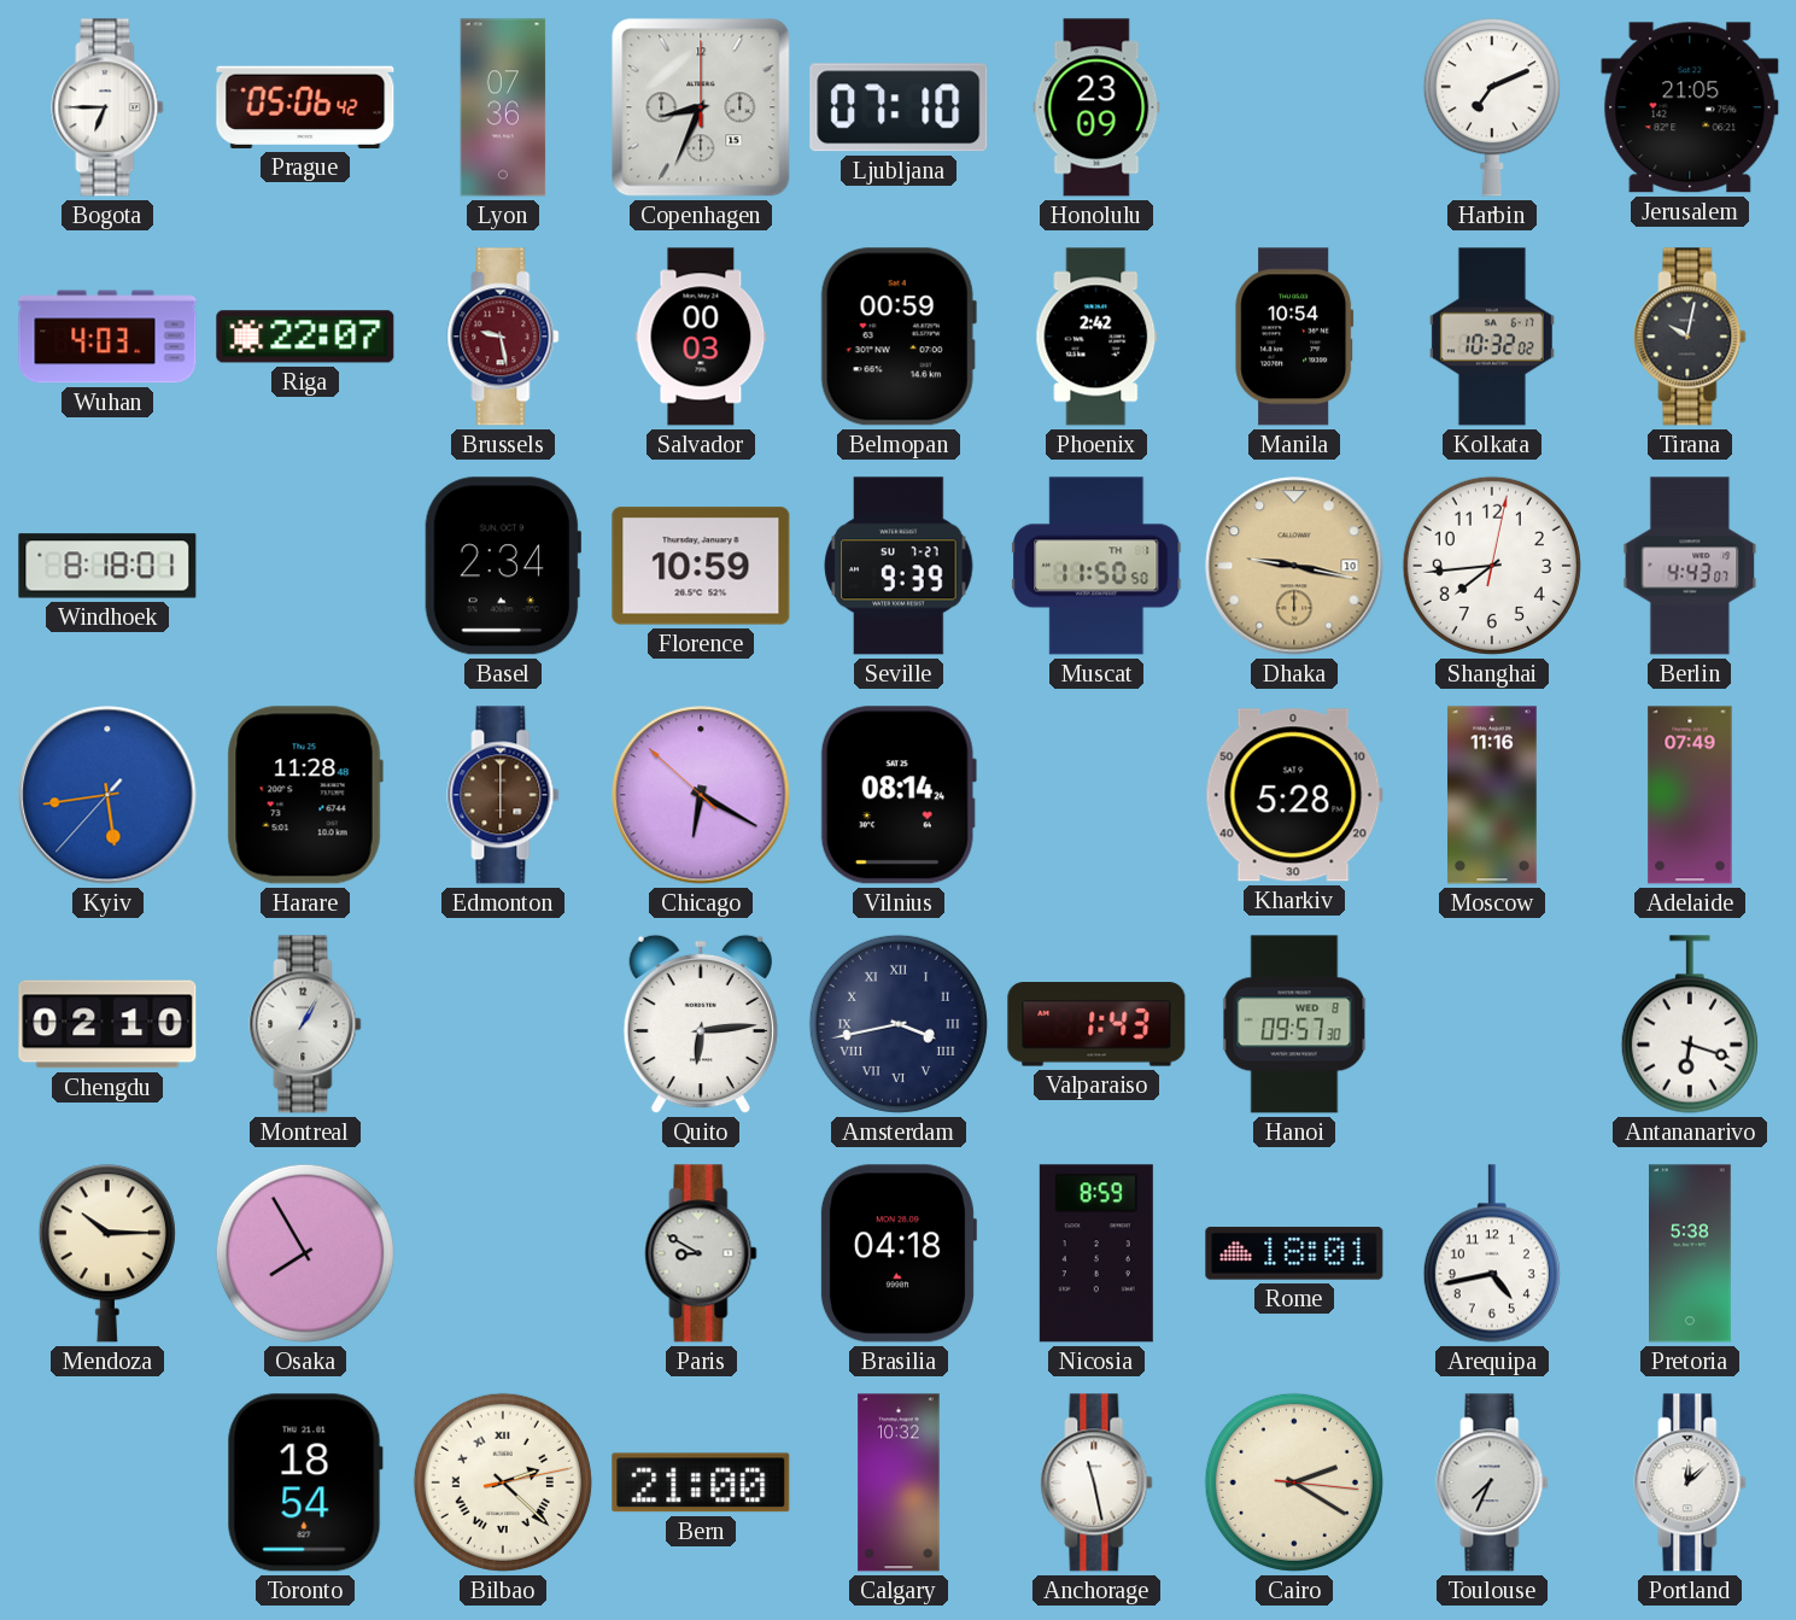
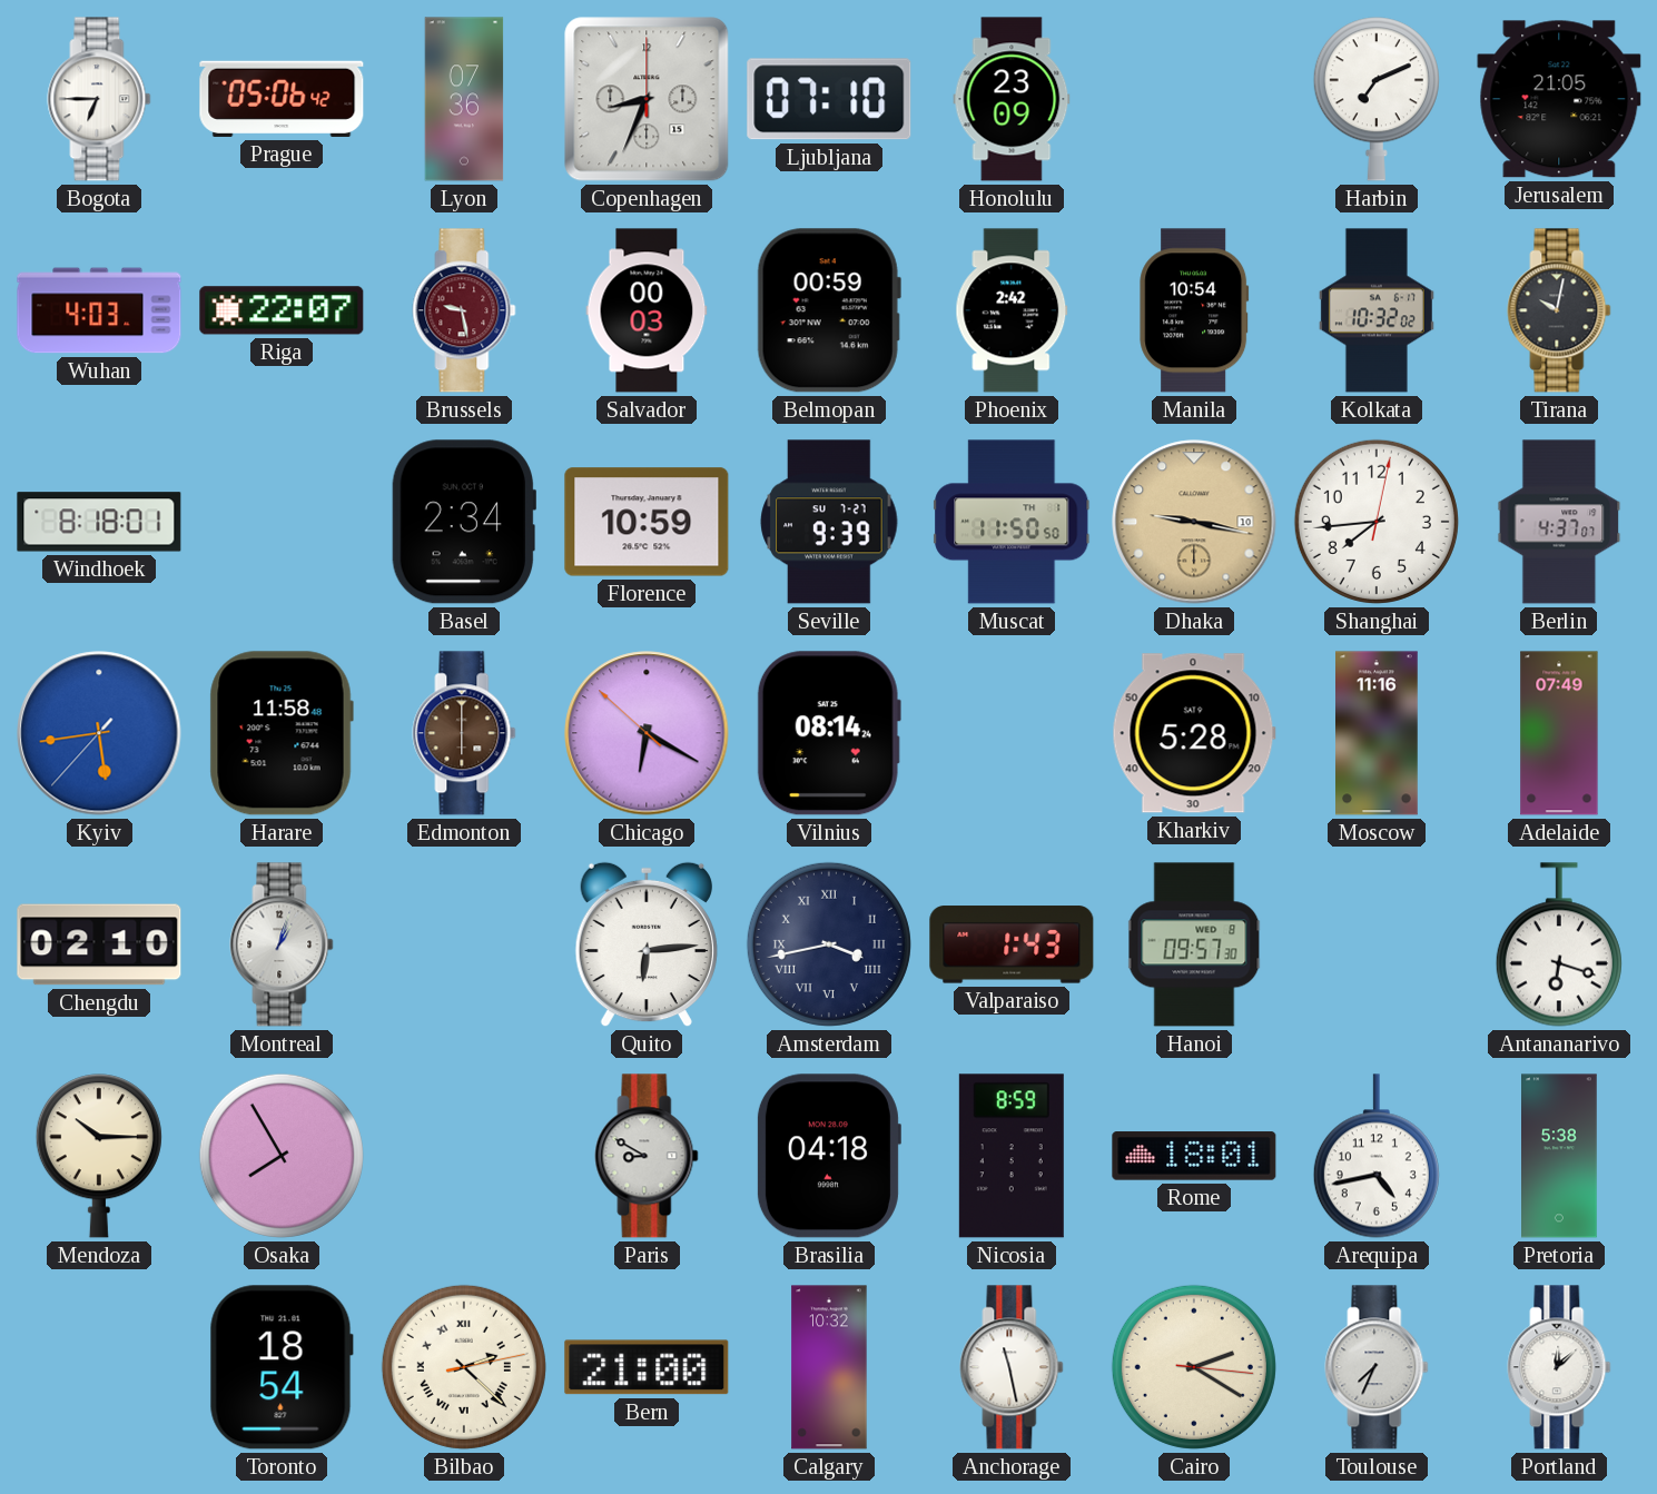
Berlin: 4:43 -> 4:37 (1559, 522)
Harare: 11:28 -> 11:58 (282, 733)
Montreal: 1:05 -> 1:03 (282, 944)
